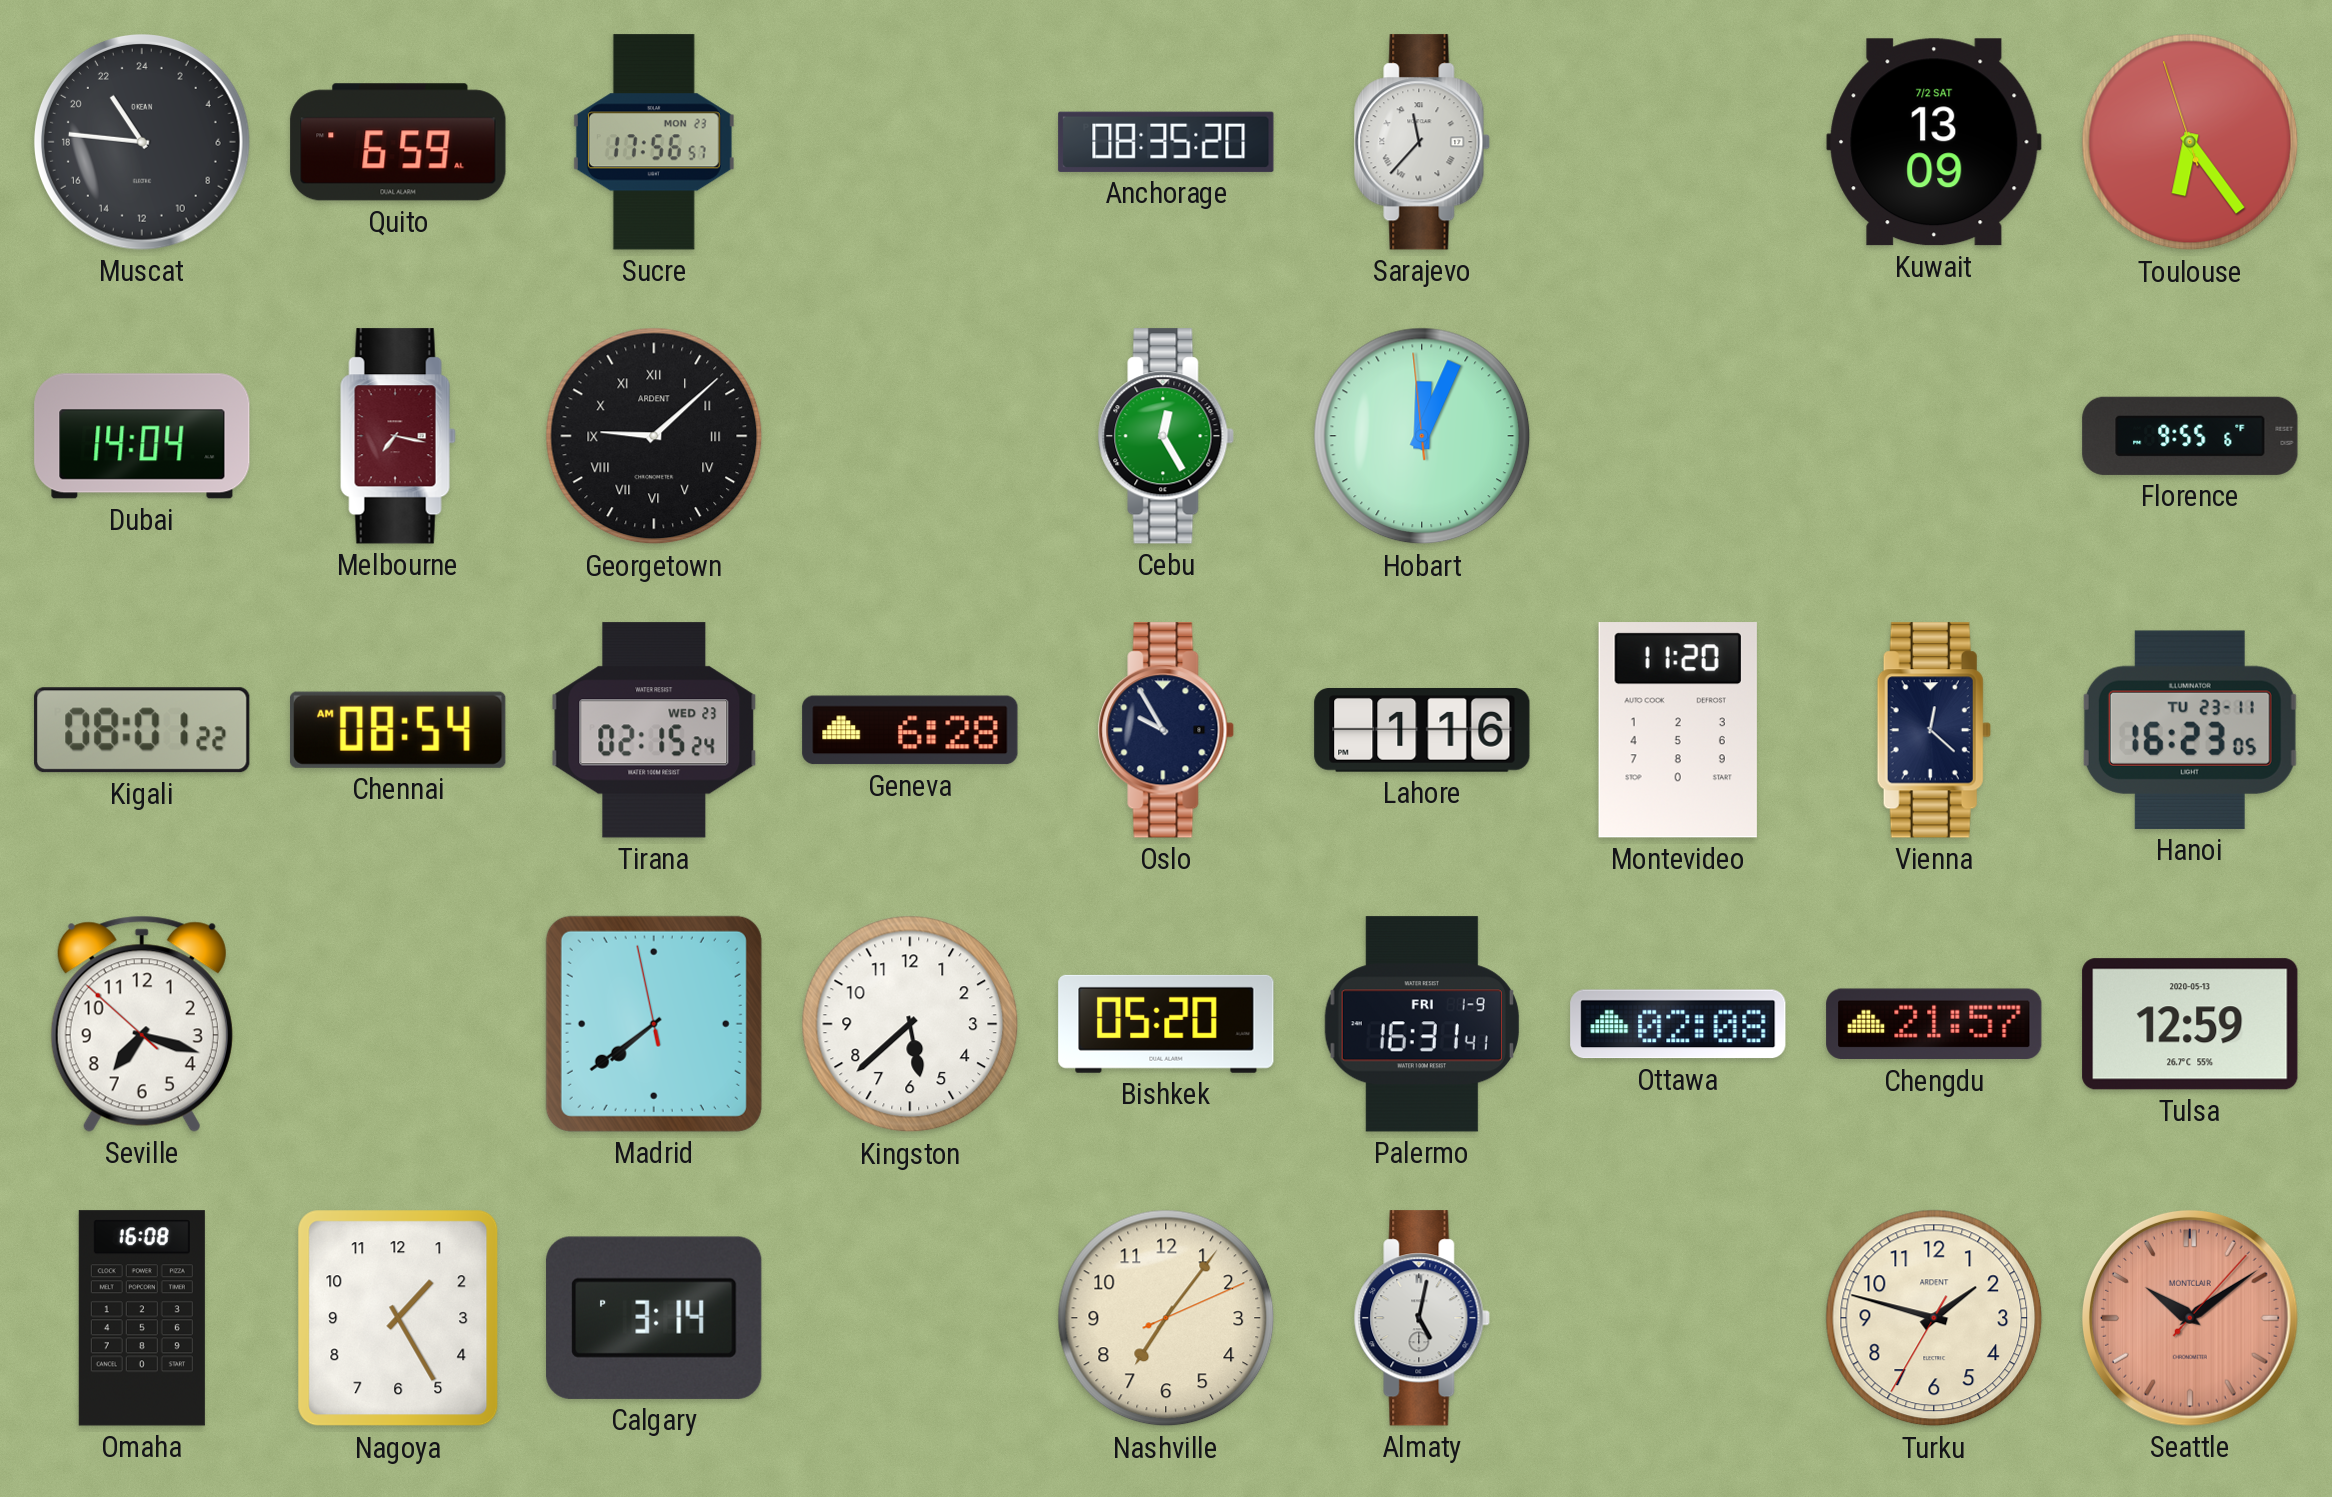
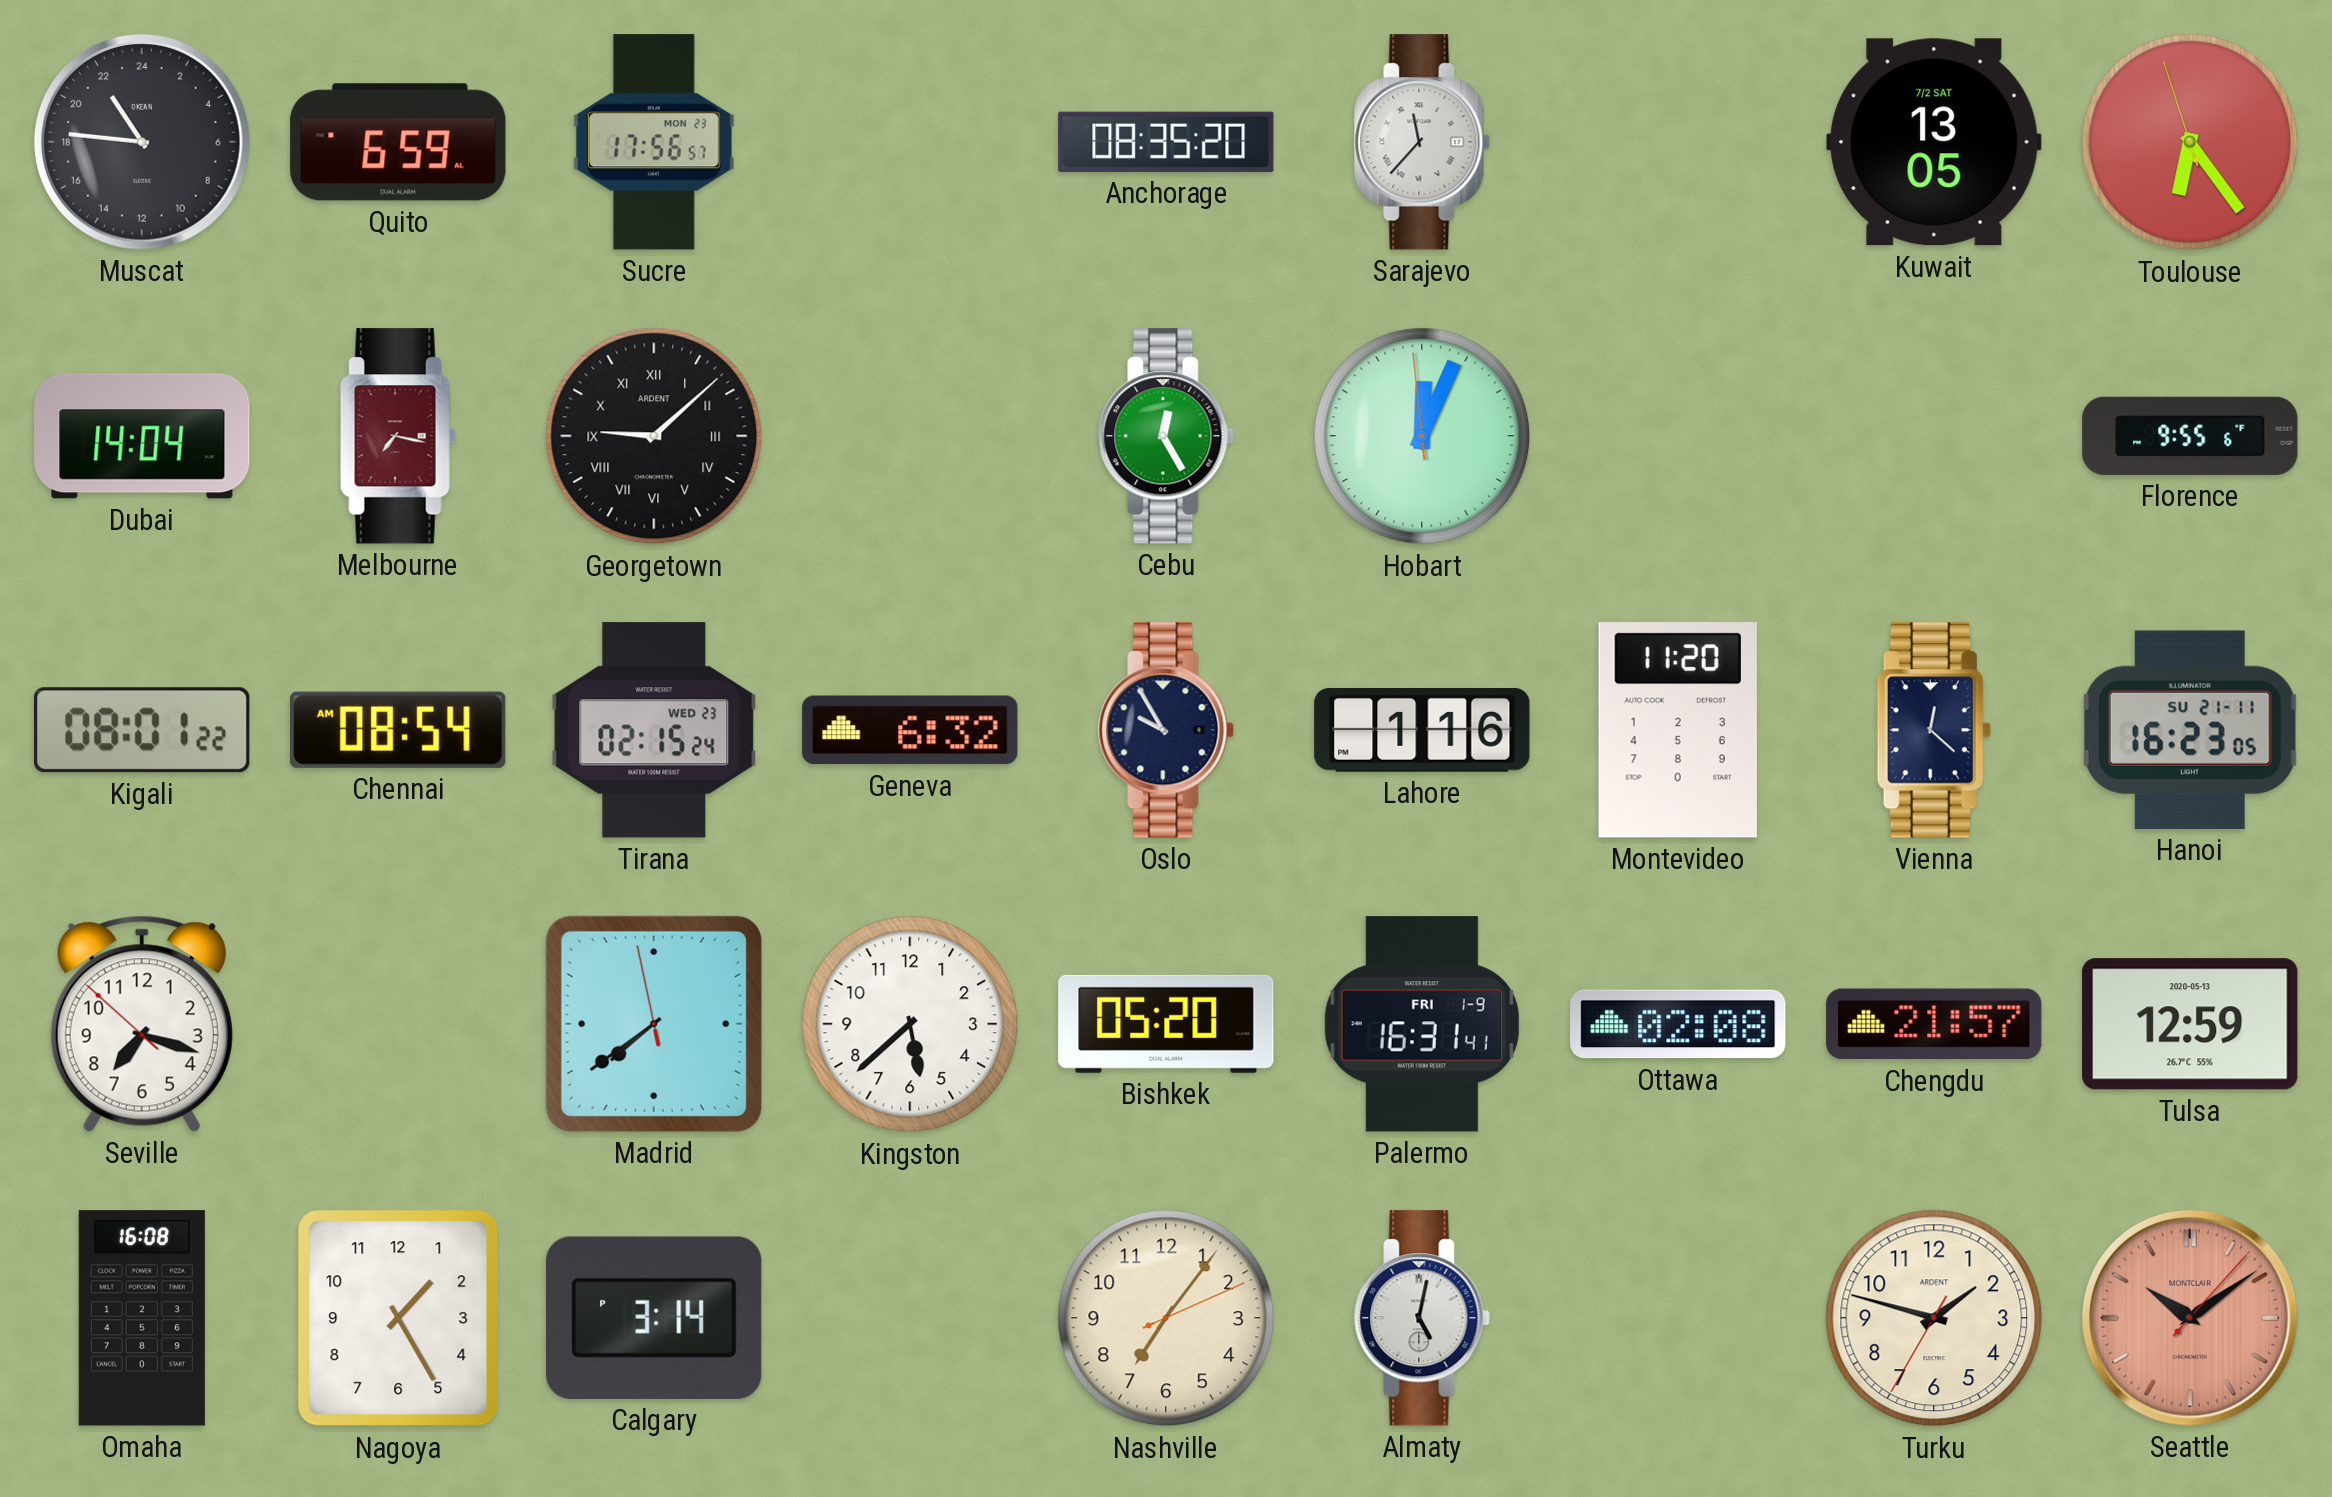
Kuwait: 13:09 -> 13:05 (1934, 142)
Geneva: 6:28 -> 6:32 (910, 730)
Hanoi date: TU 23-11 -> SU 21-11 (2190, 730)
